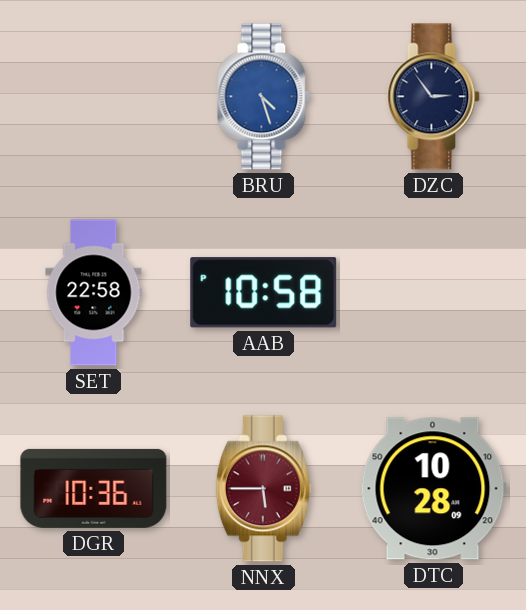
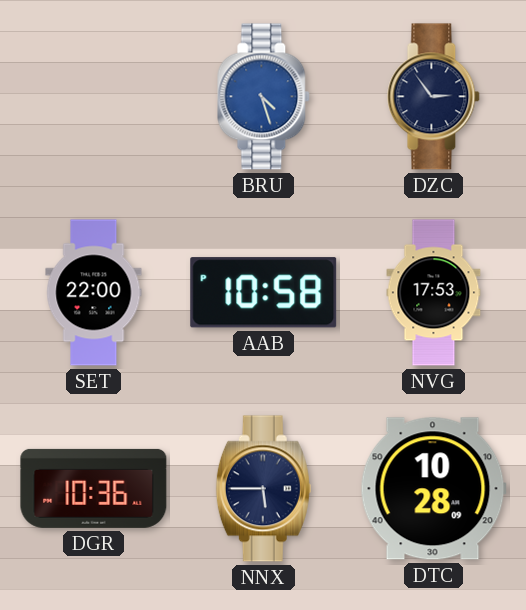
SET: 22:58 -> 22:00 (94, 293)
NVG: none -> 17:53 (434, 293)
NNX dial: burgundy -> navy (263, 489)
